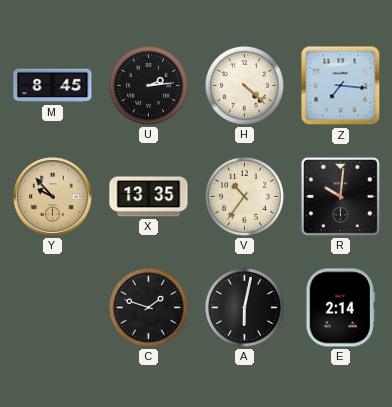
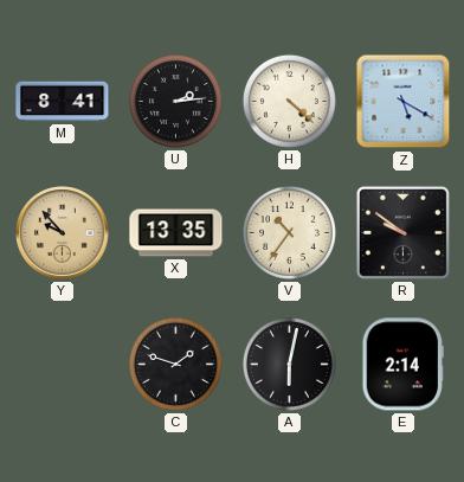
M: 8:45 -> 8:41 (63, 102)
Z: 7:16 -> 5:20 (404, 102)
R: 10:01 -> 9:51 (402, 232)
